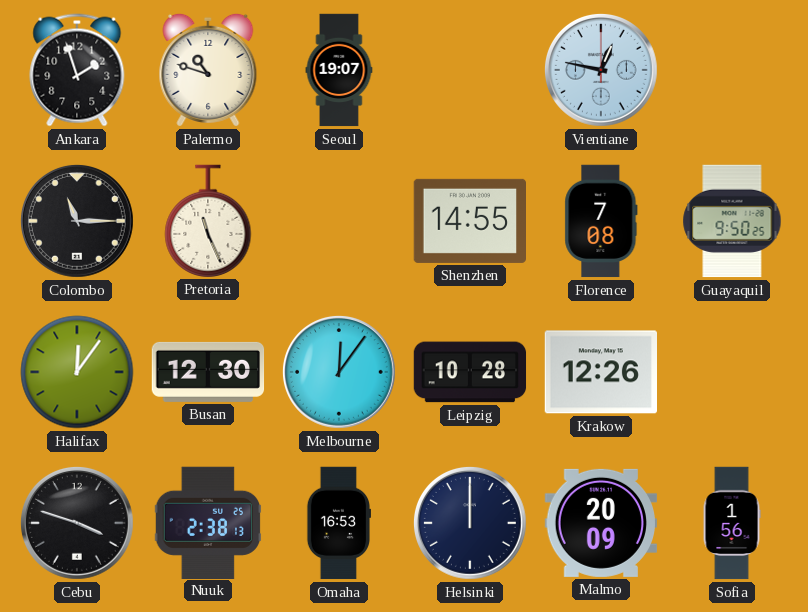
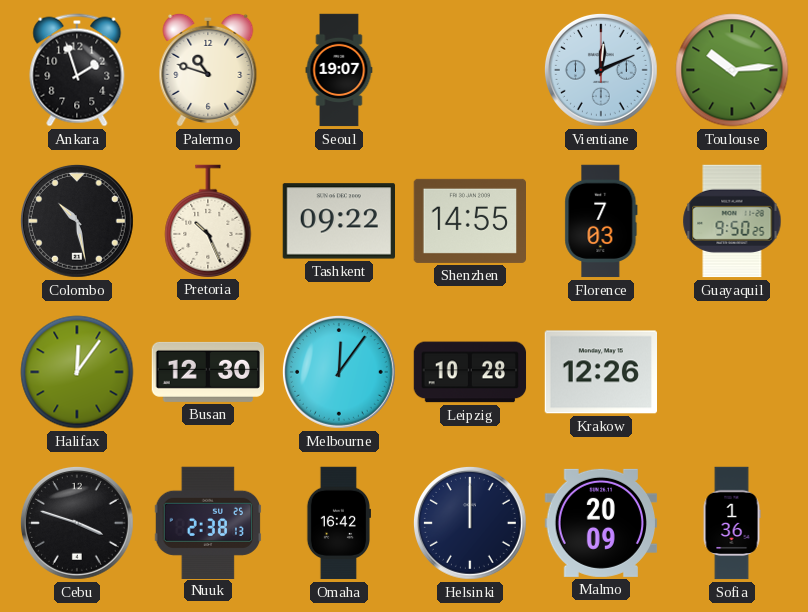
Vientiane: 12:47 -> 12:11 (601, 70)
Toulouse: none -> 10:14 (732, 70)
Colombo: 11:15 -> 10:28 (77, 221)
Pretoria: 11:26 -> 10:26 (208, 221)
Tashkent: none -> 09:22 (338, 221)
Florence: 7:08 -> 7:03 (601, 221)
Omaha: 16:53 -> 16:42 (338, 523)
Sofia: 1:56 -> 1:36 (732, 523)
